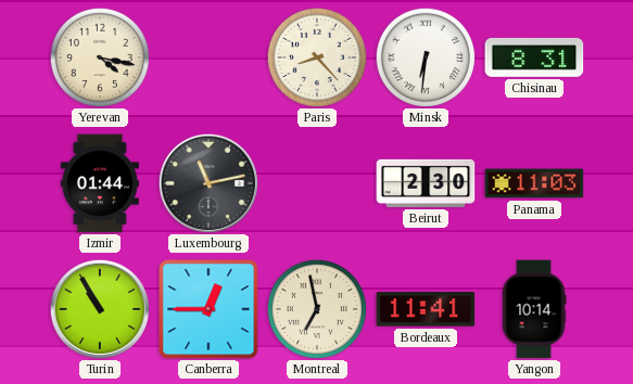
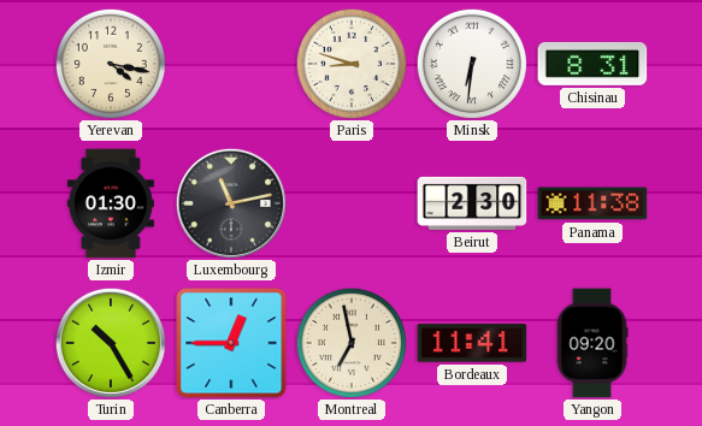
Paris: 8:23 -> 8:48 (352, 64)
Izmir: 01:44 -> 01:30 (111, 203)
Panama: 11:03 -> 11:38 (592, 203)
Turin: 10:55 -> 10:25 (110, 342)
Yangon: 10:14 -> 09:20 (592, 343)
